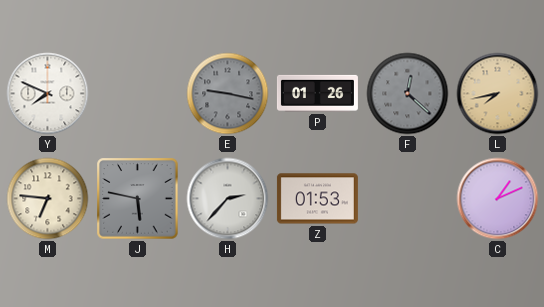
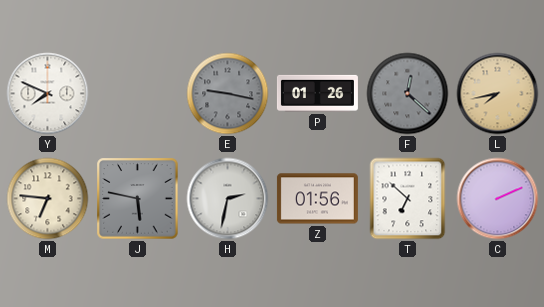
H: 2:37 -> 2:32 (228, 199)
Z: 01:53 -> 01:56 (317, 199)
T: none -> 6:52 (408, 199)
C: 1:11 -> 2:11 (498, 199)
